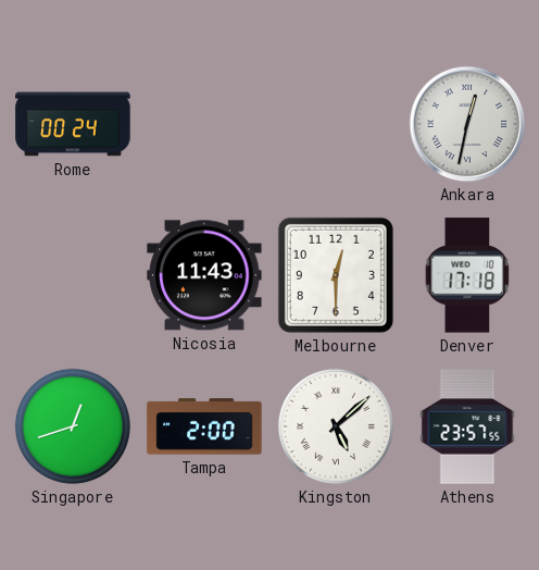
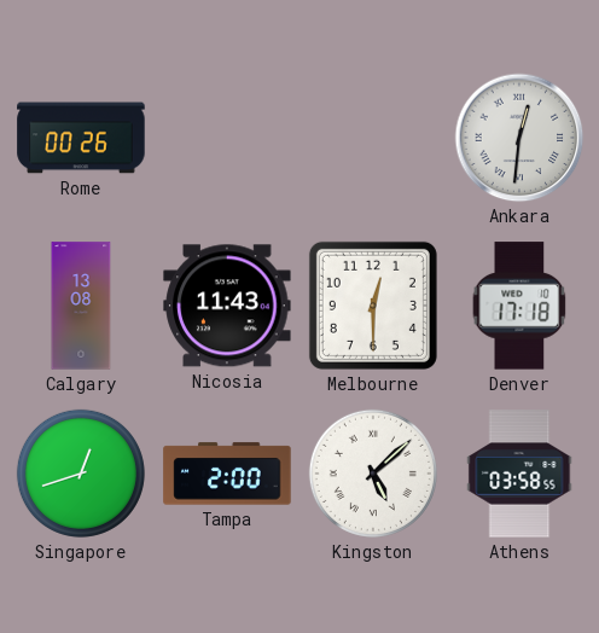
Rome: 00:24 -> 00:26 (81, 138)
Ankara: 12:32 -> 12:31 (519, 138)
Calgary: none -> 13:08 (81, 306)
Athens: 23:57 -> 03:58 (519, 474)
